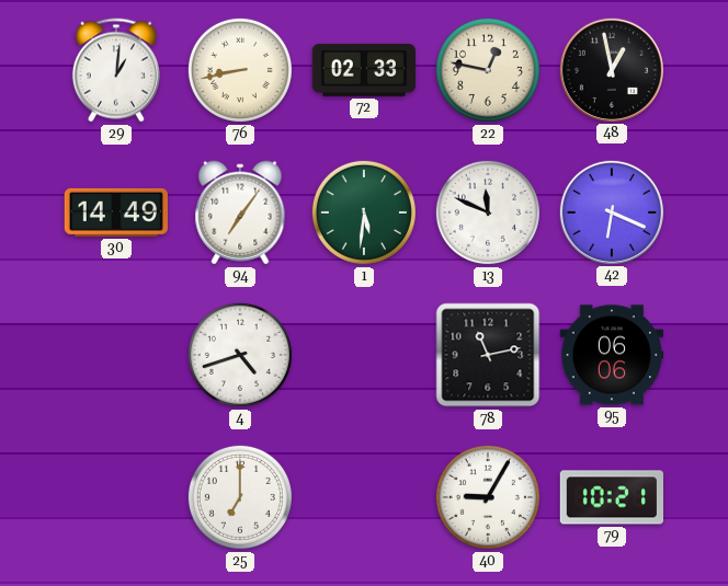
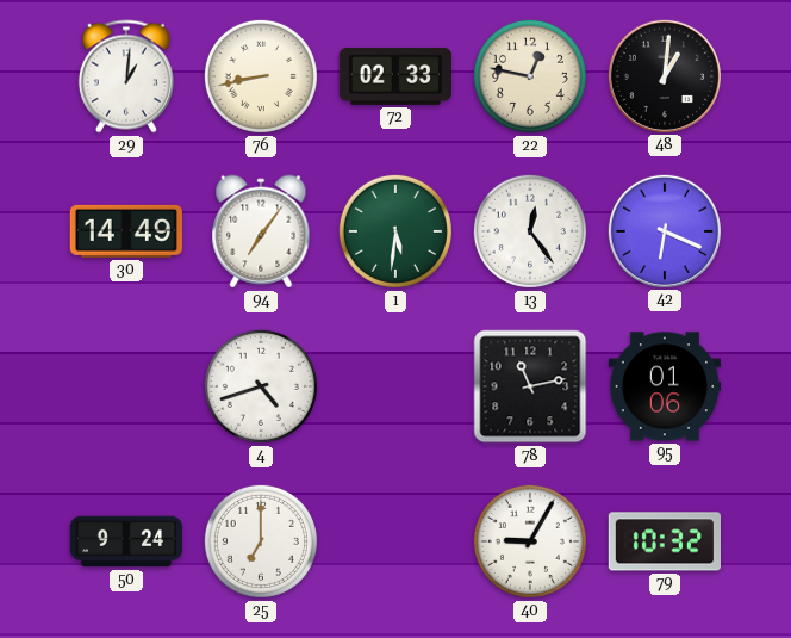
48: 12:58 -> 1:01 (664, 75)
13: 11:49 -> 12:24 (530, 231)
95: 06:06 -> 01:06 (664, 386)
50: none -> 9:24 (125, 541)
79: 10:21 -> 10:32 (664, 541)
